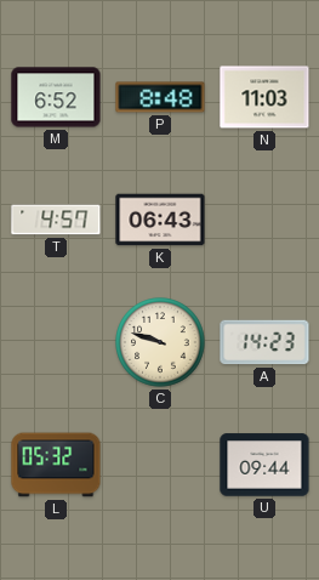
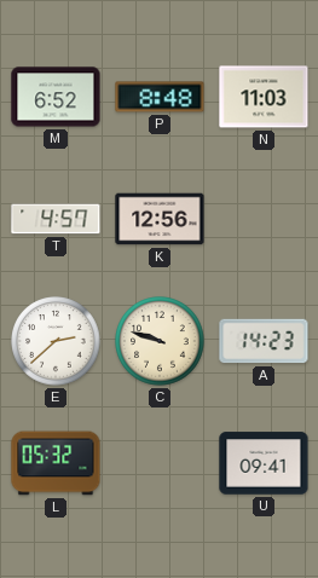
K: 06:43 -> 12:56 (160, 219)
E: none -> 2:38 (56, 341)
U: 09:44 -> 09:41 (264, 463)
